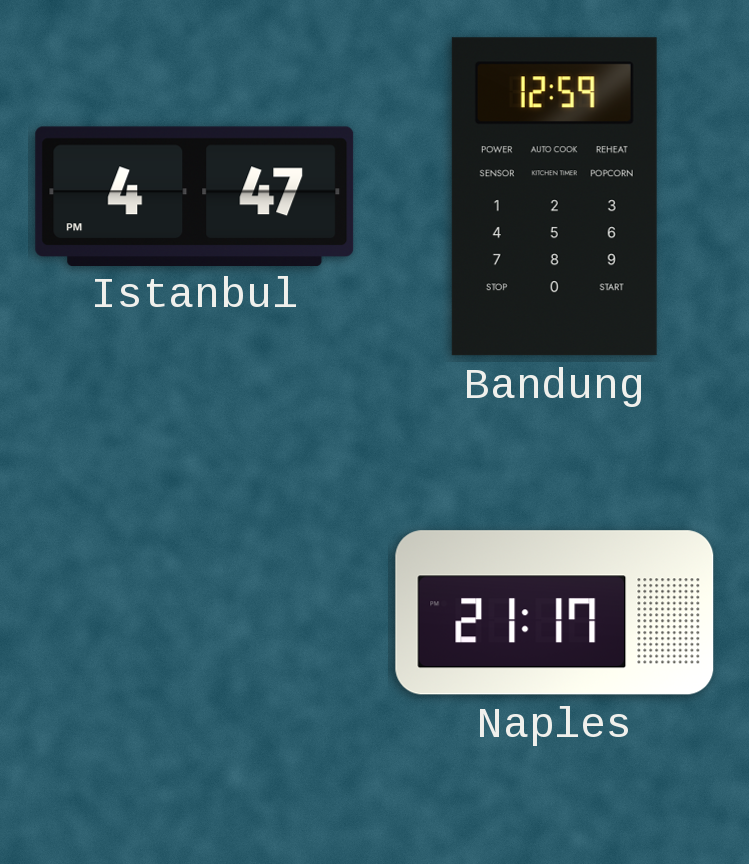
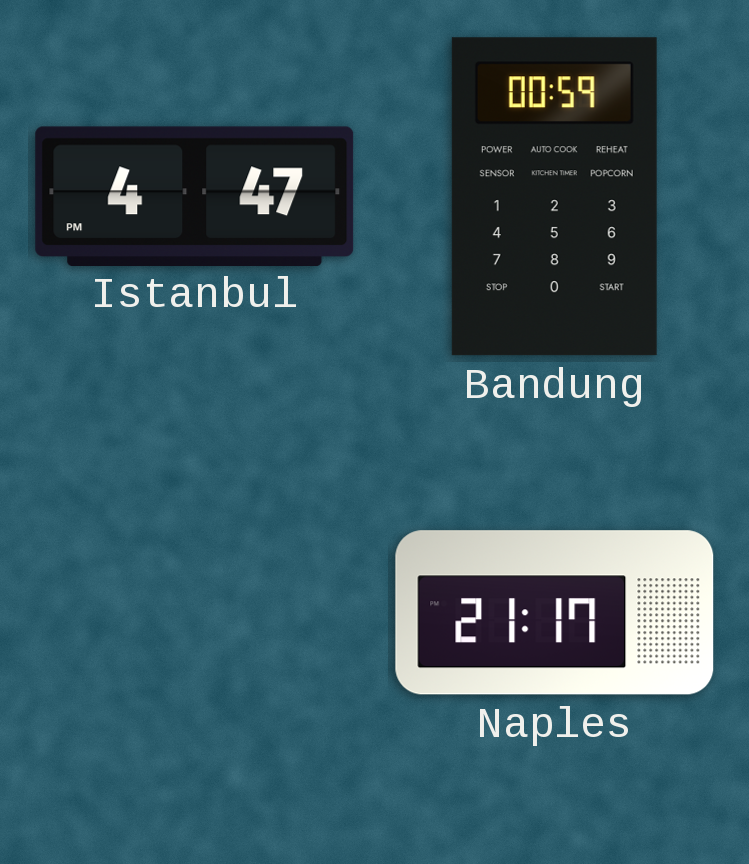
Bandung: 12:59 -> 00:59 (554, 197)
